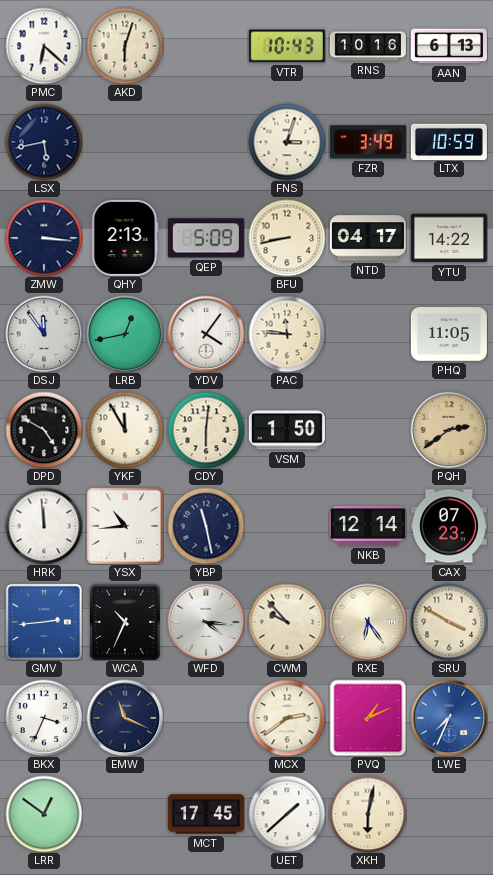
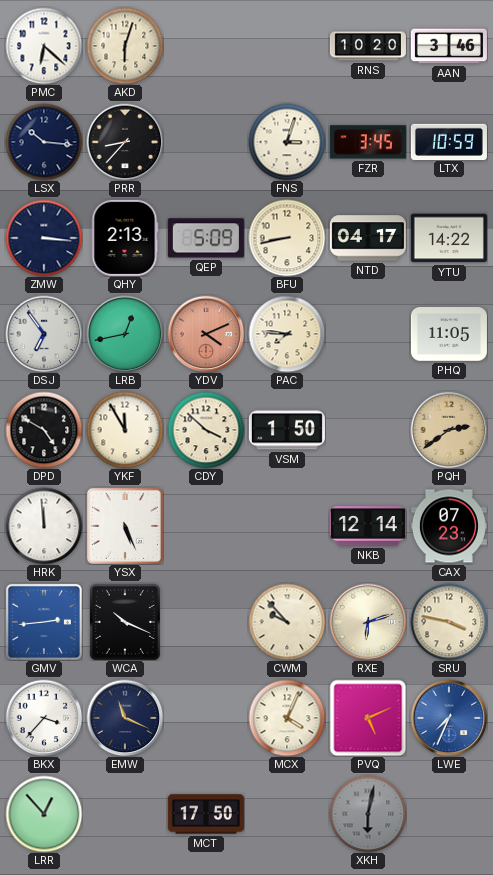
VTR: 10:43 -> none (287, 46)
RNS: 10:16 -> 10:20 (368, 46)
AAN: 6:13 -> 3:46 (449, 46)
LSX: 5:43 -> 10:16 (44, 142)
PRR: none -> 8:37 (125, 142)
FZR: 3:49 -> 3:45 (368, 142)
DSJ: 11:54 -> 6:54 (44, 334)
YDV: 4:06 -> 4:11 (206, 334)
YDV dial: white -> salmon (206, 334)
PAC: 11:46 -> 7:46 (287, 334)
CDY: 6:01 -> 3:52 (206, 430)
YSX: 10:44 -> 5:26 (125, 526)
YBP: 11:28 -> none (206, 526)
WCA: 10:34 -> 10:19 (125, 622)
WFD: 4:16 -> none (206, 622)
RXE: 6:24 -> 6:12 (368, 622)
SRU: 3:50 -> 3:47 (449, 622)
BKX: 3:34 -> 3:37 (44, 718)
MCX: 2:39 -> 4:04 (287, 718)
PVQ: 1:11 -> 5:11 (368, 718)
LRR: 12:51 -> 12:53 (44, 814)
MCT: 17:45 -> 17:50 (206, 814)
UET: 1:38 -> none (287, 814)
XKH dial: cream -> grey (368, 814)
